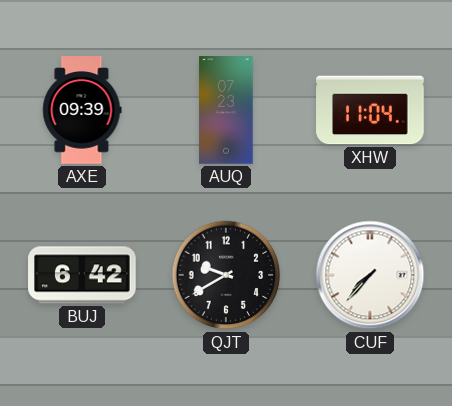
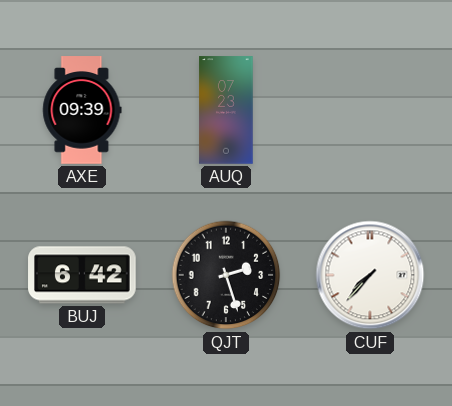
XHW: 11:04 -> none (370, 110)
QJT: 9:40 -> 2:27 (226, 275)
